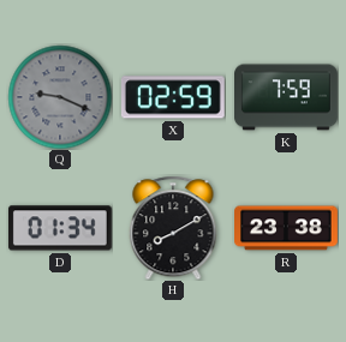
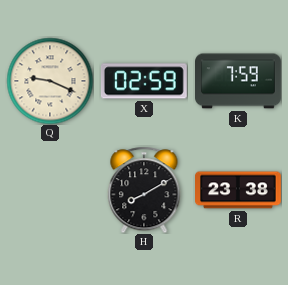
Q dial: grey -> cream (50, 81)
D: 01:34 -> none (60, 228)
